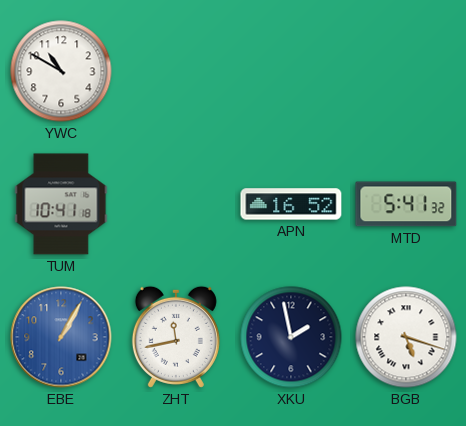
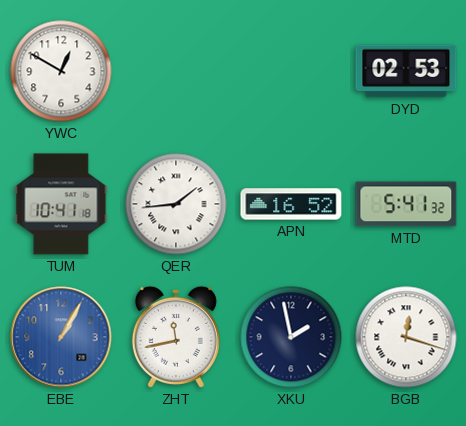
YWC: 10:50 -> 12:50 (61, 71)
DYD: none -> 02:53 (406, 71)
QER: none -> 1:44 (176, 204)
BGB: 5:18 -> 12:18 (406, 337)
